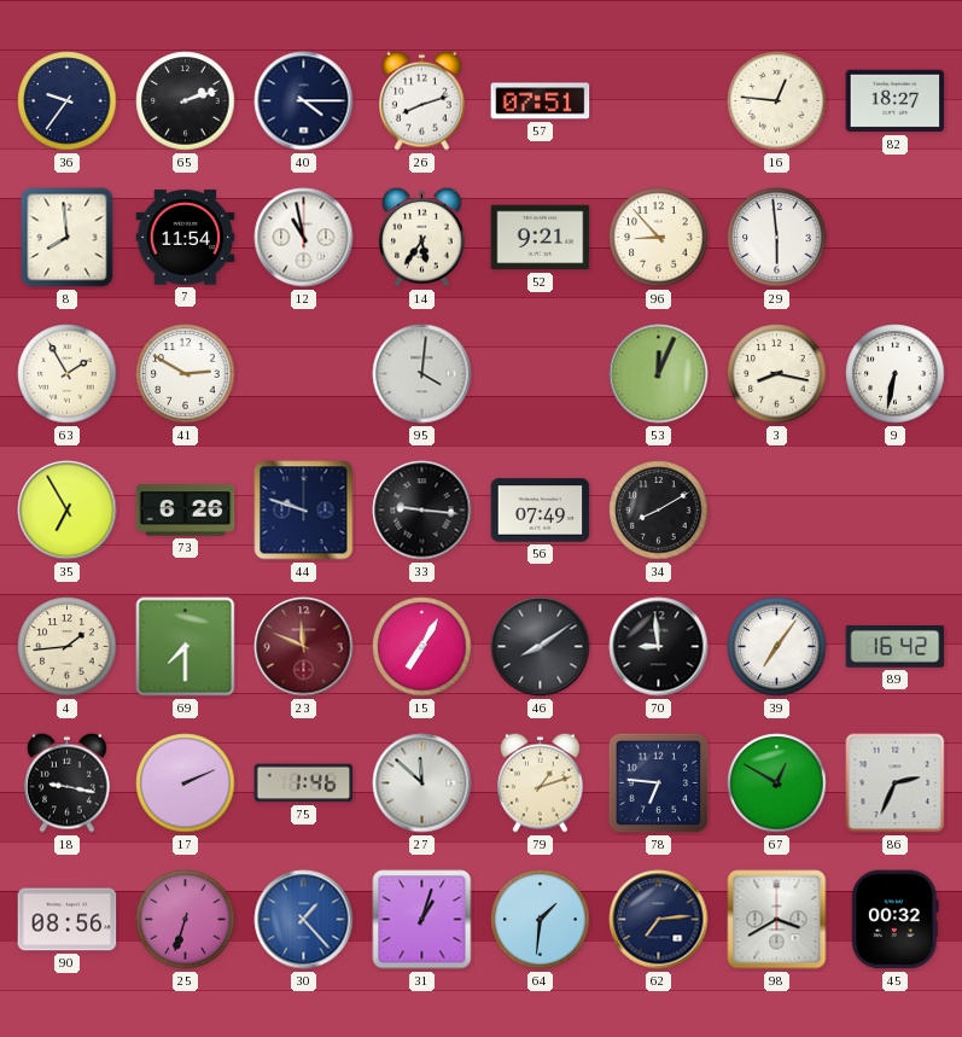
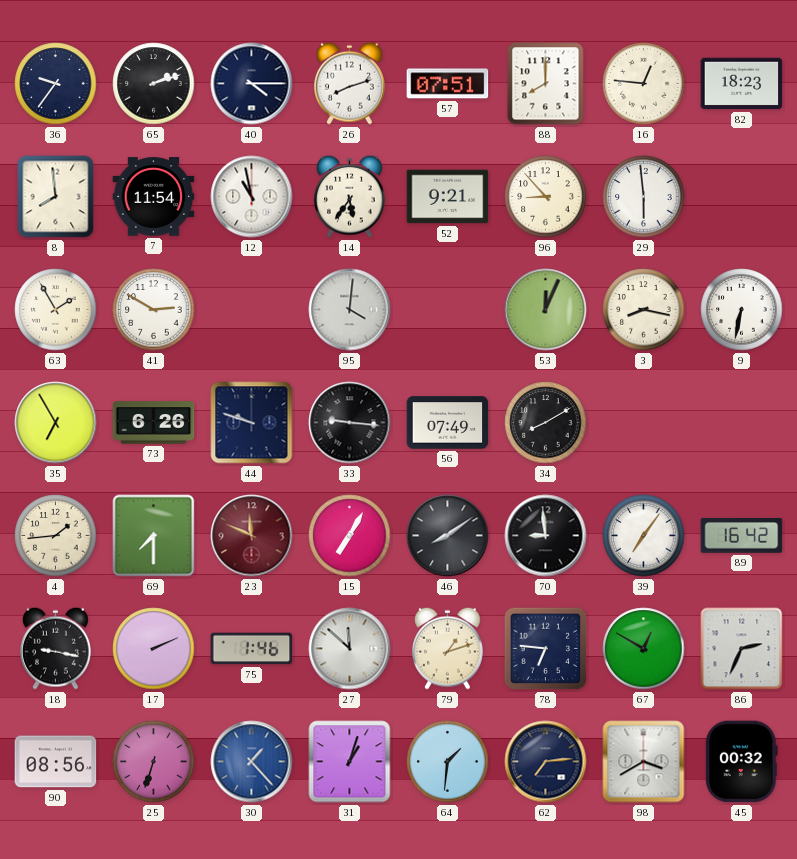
88: none -> 8:00 (546, 84)
82: 18:27 -> 18:23 (742, 84)
